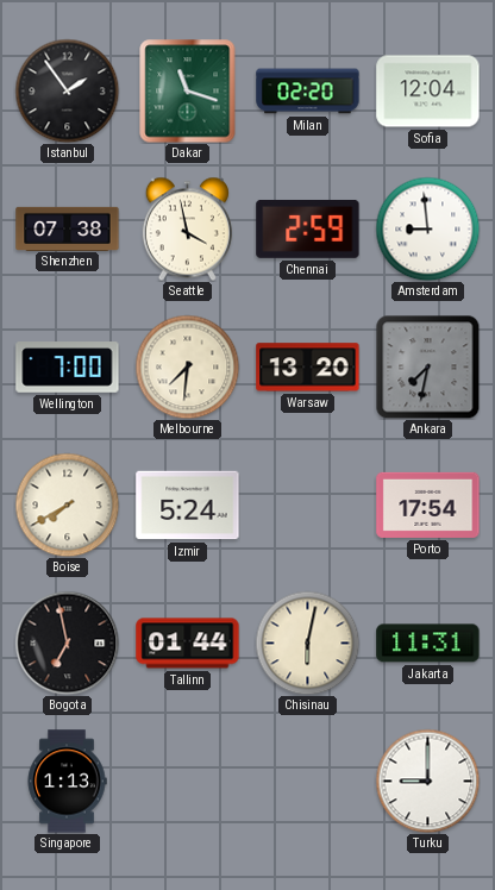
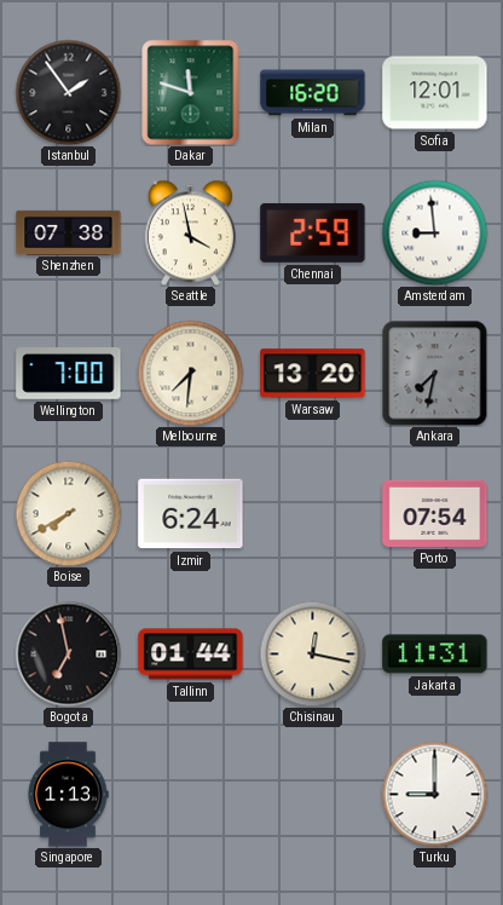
Dakar: 11:18 -> 11:48 (191, 92)
Milan: 02:20 -> 16:20 (313, 93)
Sofia: 12:04 -> 12:01 (435, 93)
Izmir: 5:24 -> 6:24 (191, 514)
Porto: 17:54 -> 07:54 (435, 513)
Chisinau: 6:02 -> 12:17 (312, 653)
